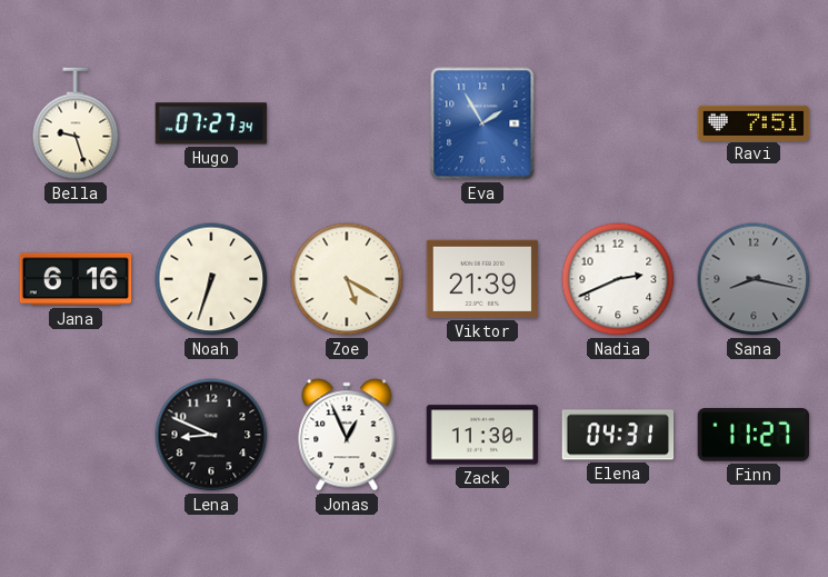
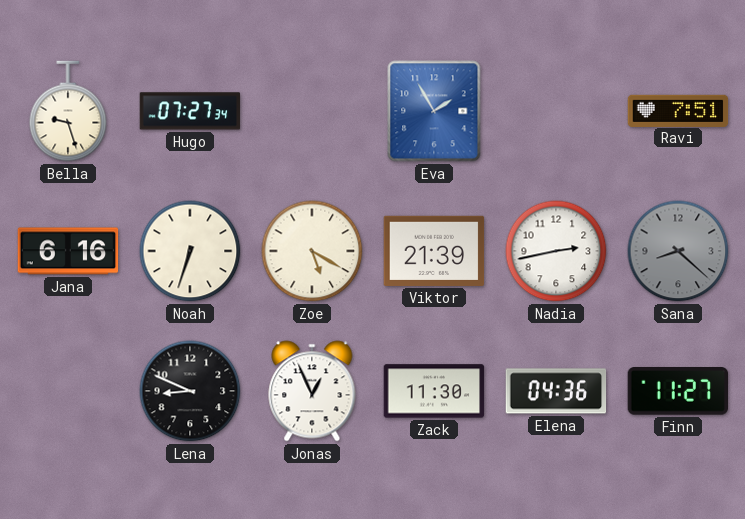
Nadia: 2:41 -> 2:43 (556, 251)
Sana: 8:17 -> 8:22 (678, 251)
Elena: 04:31 -> 04:36 (556, 391)
